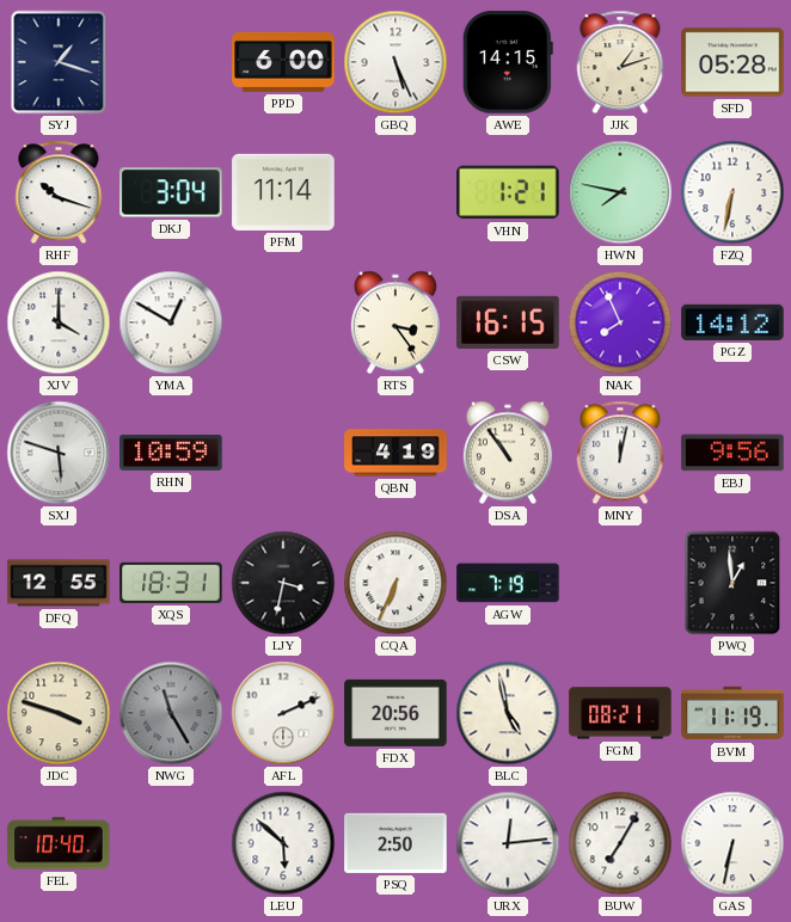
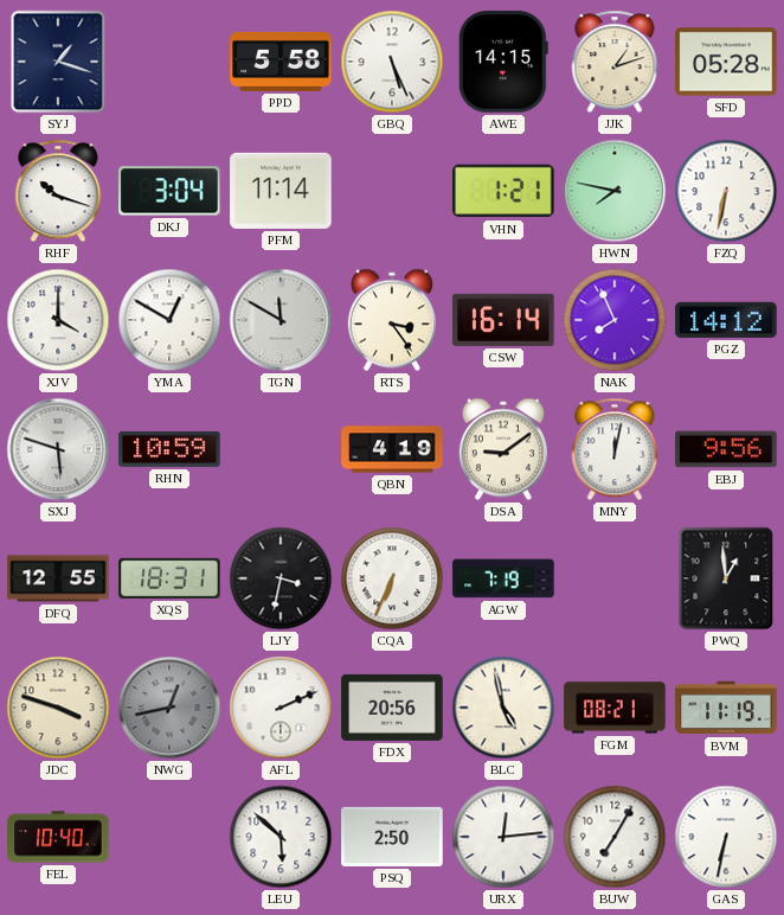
PPD: 6:00 -> 5:58 (281, 62)
TGN: none -> 11:50 (281, 320)
CSW: 16:15 -> 16:14 (503, 320)
DSA: 10:54 -> 9:09 (503, 449)
NWG: 11:25 -> 12:43 (169, 708)
